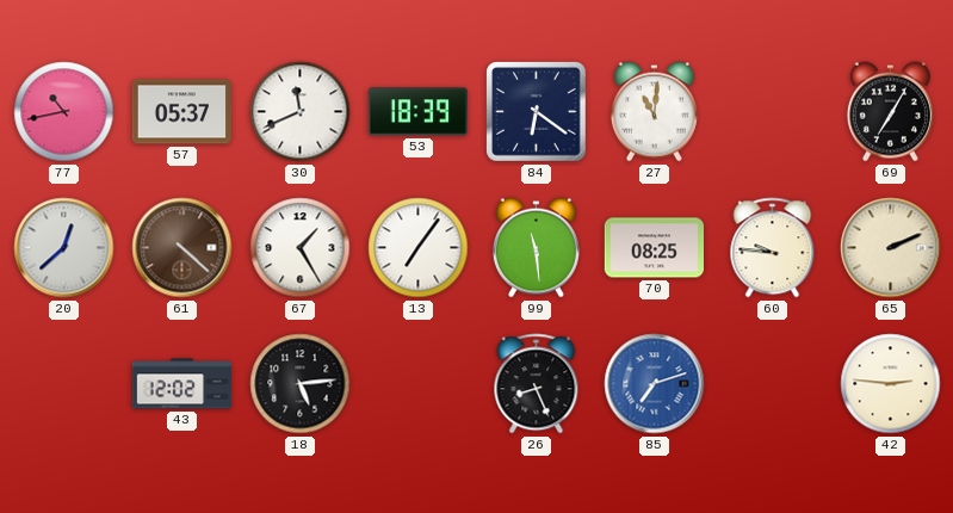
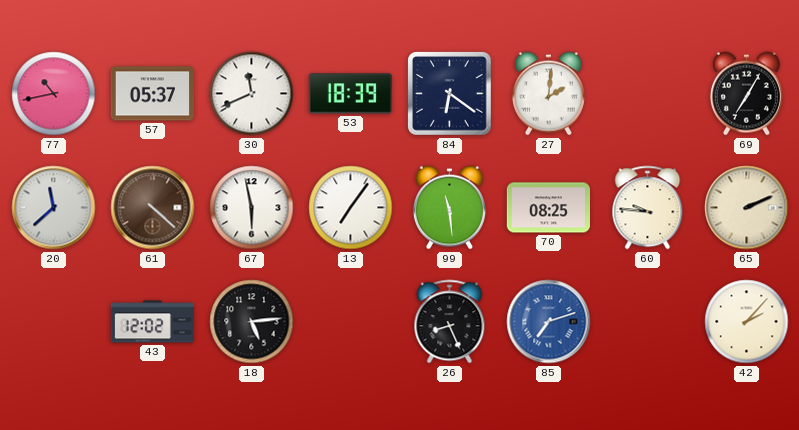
27: 11:01 -> 2:01 (548, 94)
20: 12:38 -> 11:38 (54, 208)
67: 1:25 -> 5:58 (252, 208)
42: 2:46 -> 2:07 (747, 322)
